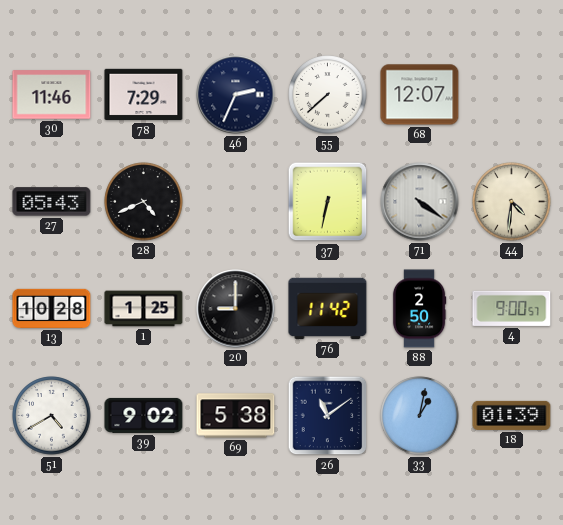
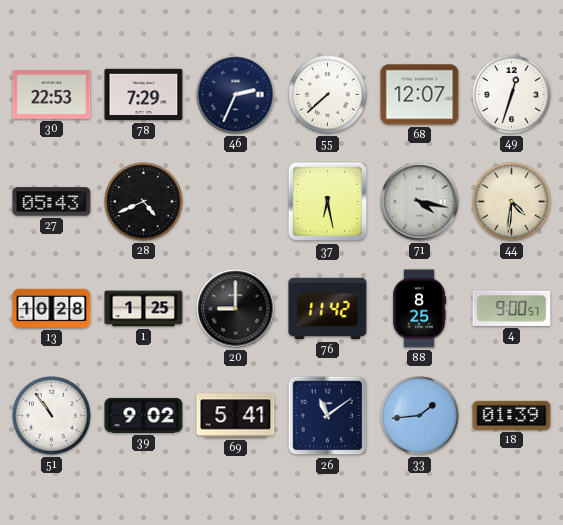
30: 11:46 -> 22:53 (52, 95)
49: none -> 12:33 (512, 95)
37: 6:32 -> 6:28 (328, 202)
71: 4:21 -> 4:17 (420, 202)
88: 2:50 -> 8:25 (419, 309)
51: 4:40 -> 10:54 (52, 416)
69: 5:38 -> 5:41 (236, 416)
33: 1:02 -> 1:44 (420, 416)
